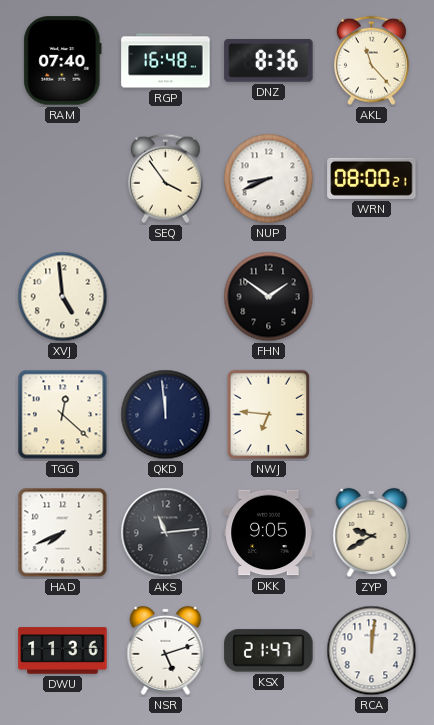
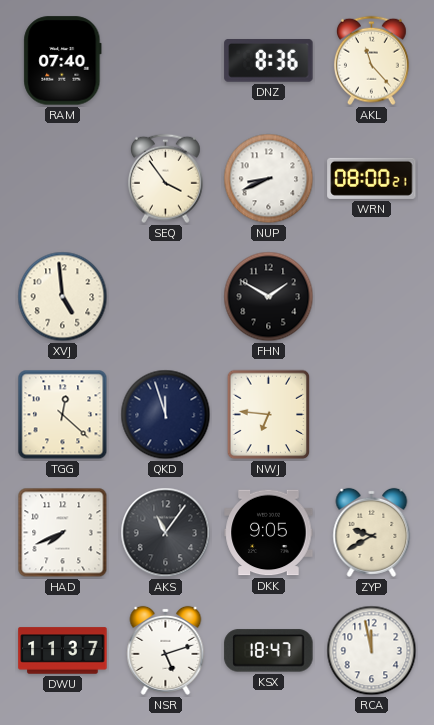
RGP: 16:48 -> none (166, 61)
FHN: 1:51 -> 1:50 (269, 297)
QKD: 11:59 -> 11:57 (166, 415)
AKS: 11:14 -> 11:06 (166, 533)
DWU: 11:36 -> 11:37 (63, 651)
KSX: 21:47 -> 18:47 (269, 651)
RCA: 12:01 -> 11:58 (372, 651)
